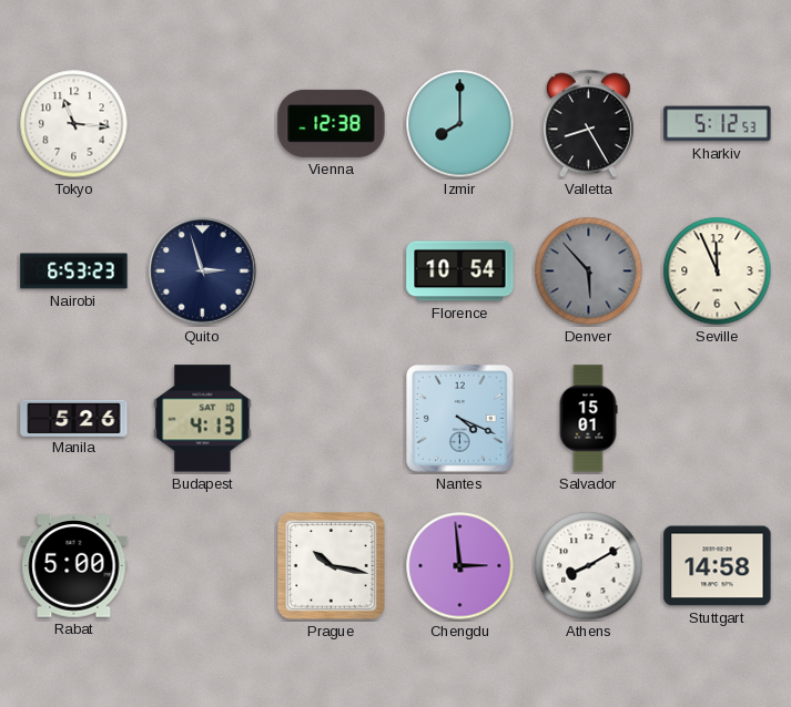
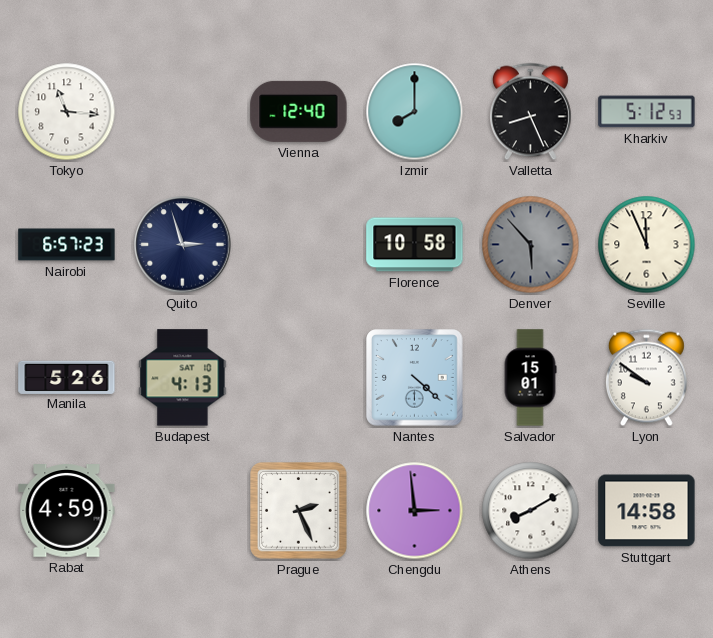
Vienna: 12:38 -> 12:40 (299, 111)
Valletta: 8:25 -> 8:26 (530, 112)
Nairobi: 6:53 -> 6:57 (67, 245)
Florence: 10:54 -> 10:58 (415, 245)
Nantes: 4:19 -> 4:22 (415, 378)
Lyon: none -> 9:51 (646, 378)
Rabat: 5:00 -> 4:59 (67, 511)
Prague: 10:17 -> 2:26 (299, 511)
